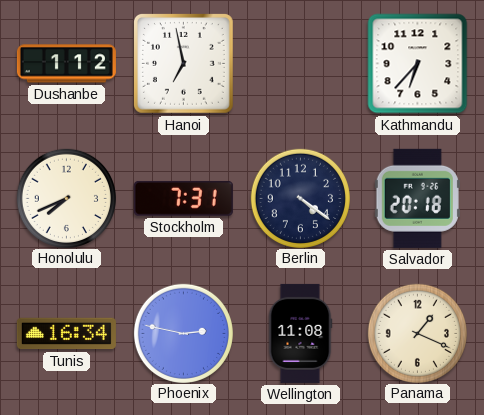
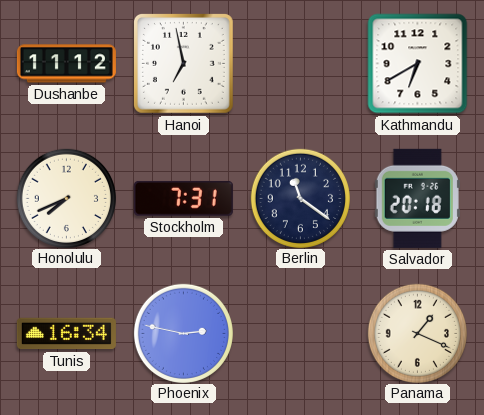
Dushanbe: 1:12 -> 11:12 (66, 64)
Kathmandu: 6:37 -> 6:40 (418, 64)
Berlin: 4:21 -> 11:21 (300, 198)
Wellington: 11:08 -> none (300, 333)
